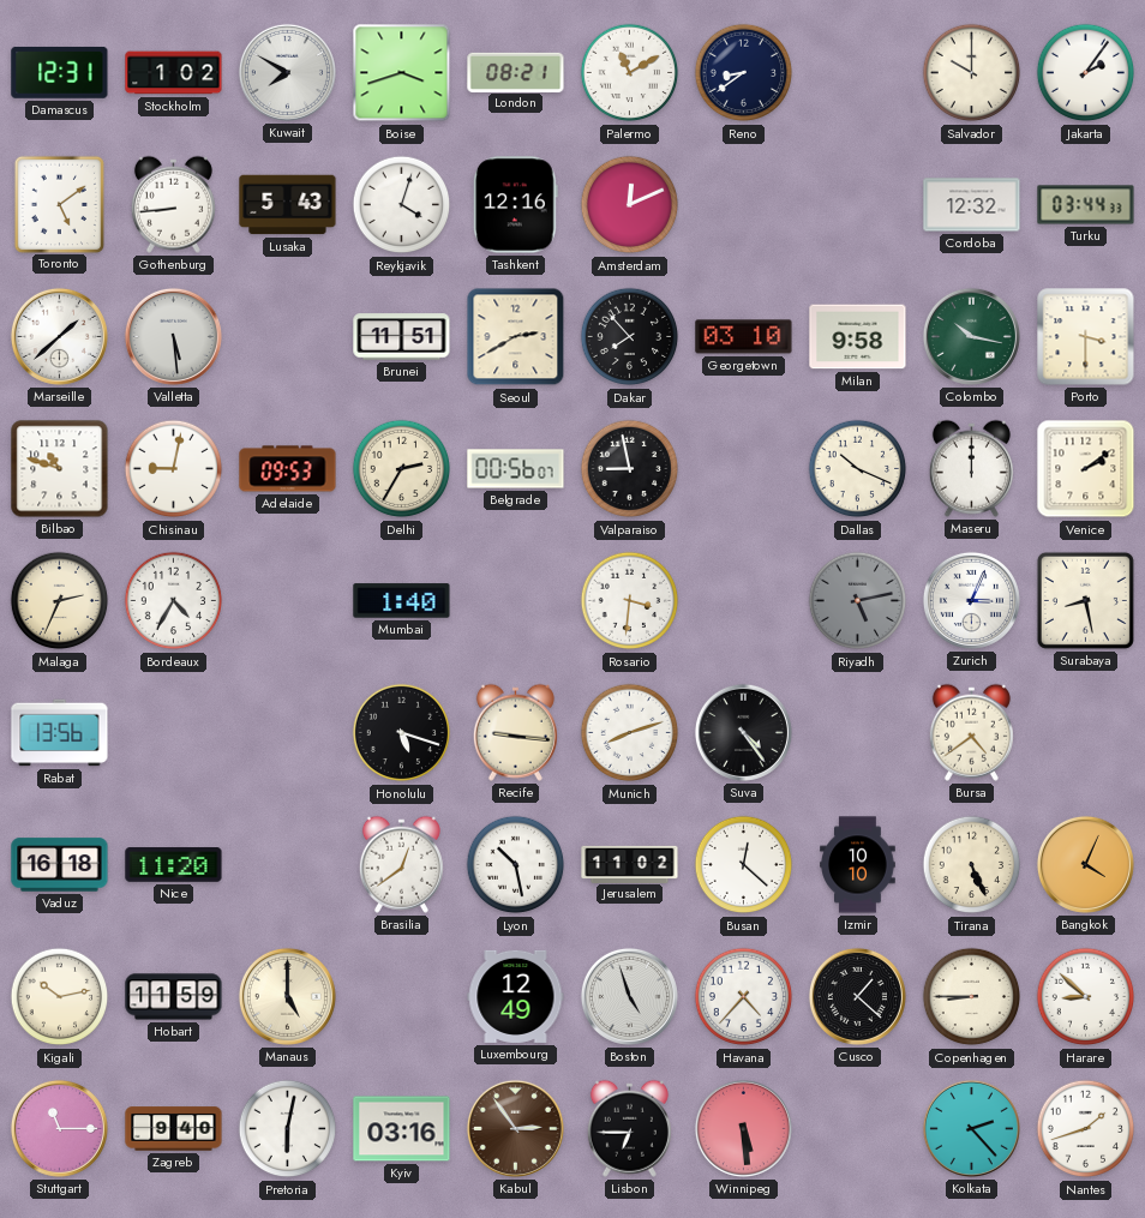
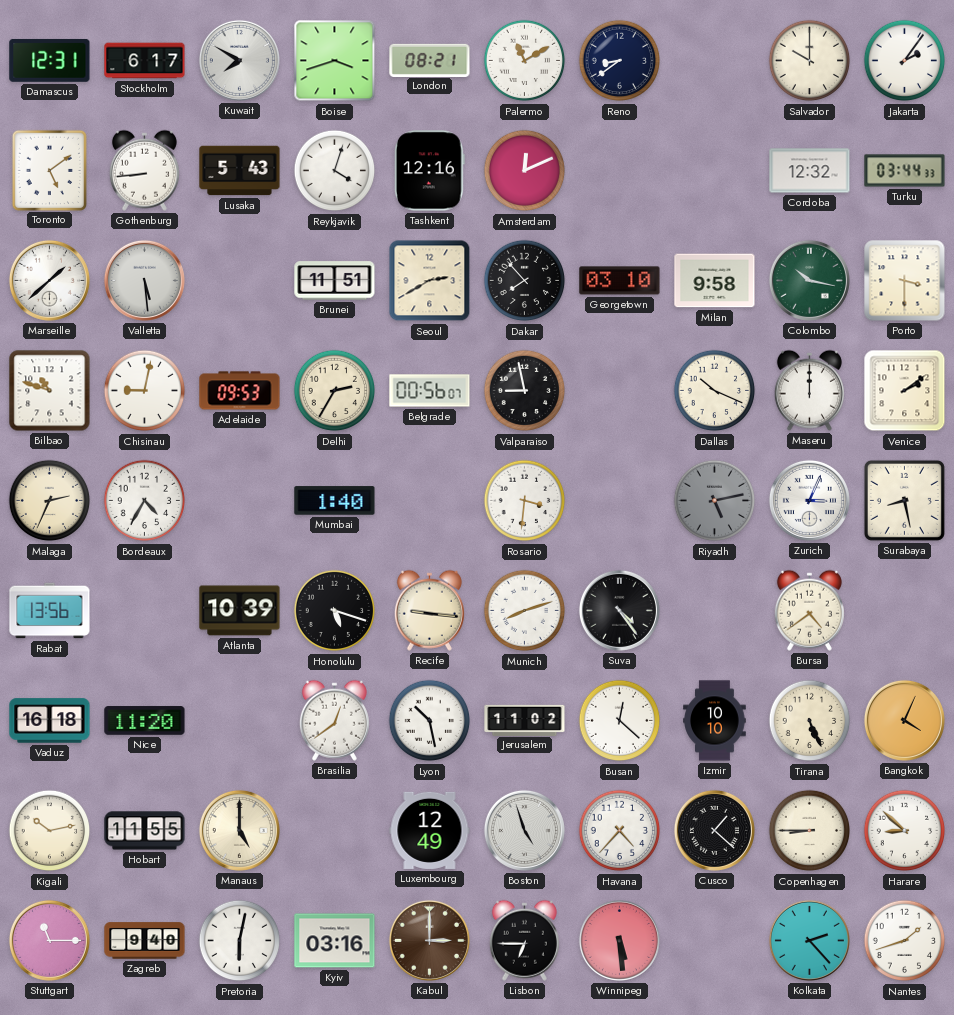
Stockholm: 1:02 -> 6:17 (145, 61)
Atlanta: none -> 10:39 (240, 611)
Hobart: 11:59 -> 11:55 (145, 831)
Kabul: 2:54 -> 3:00 (429, 940)
